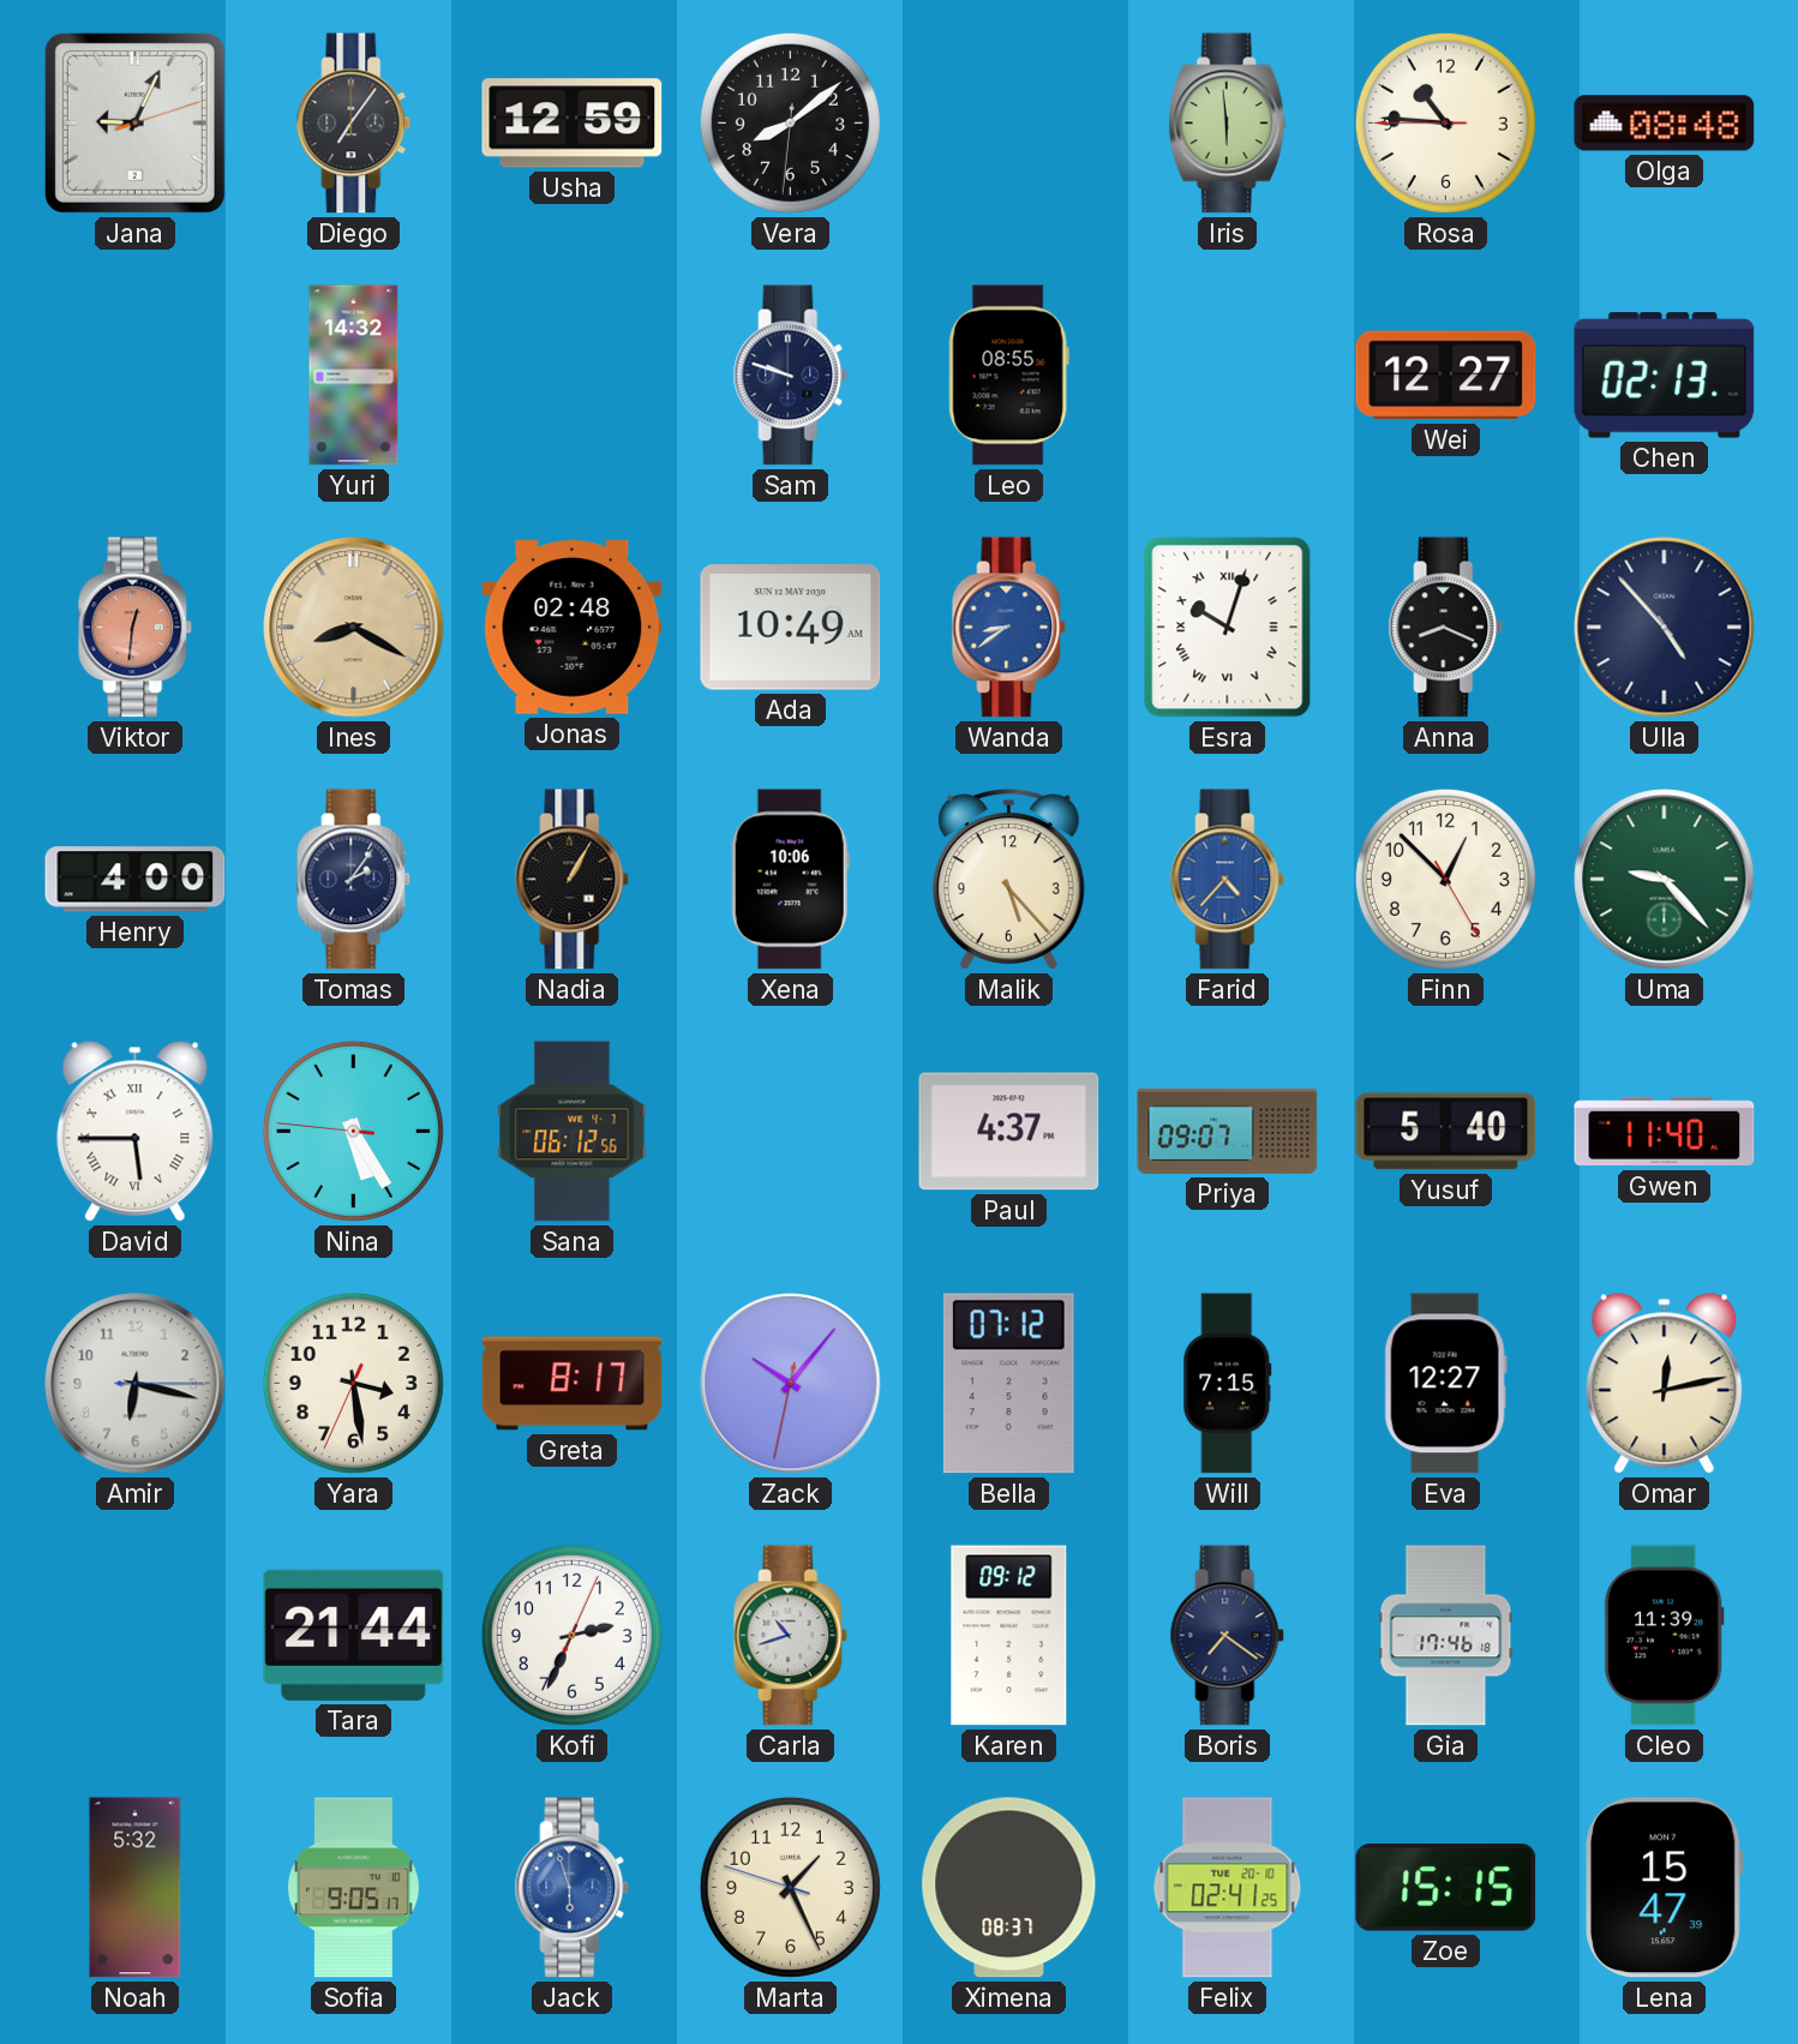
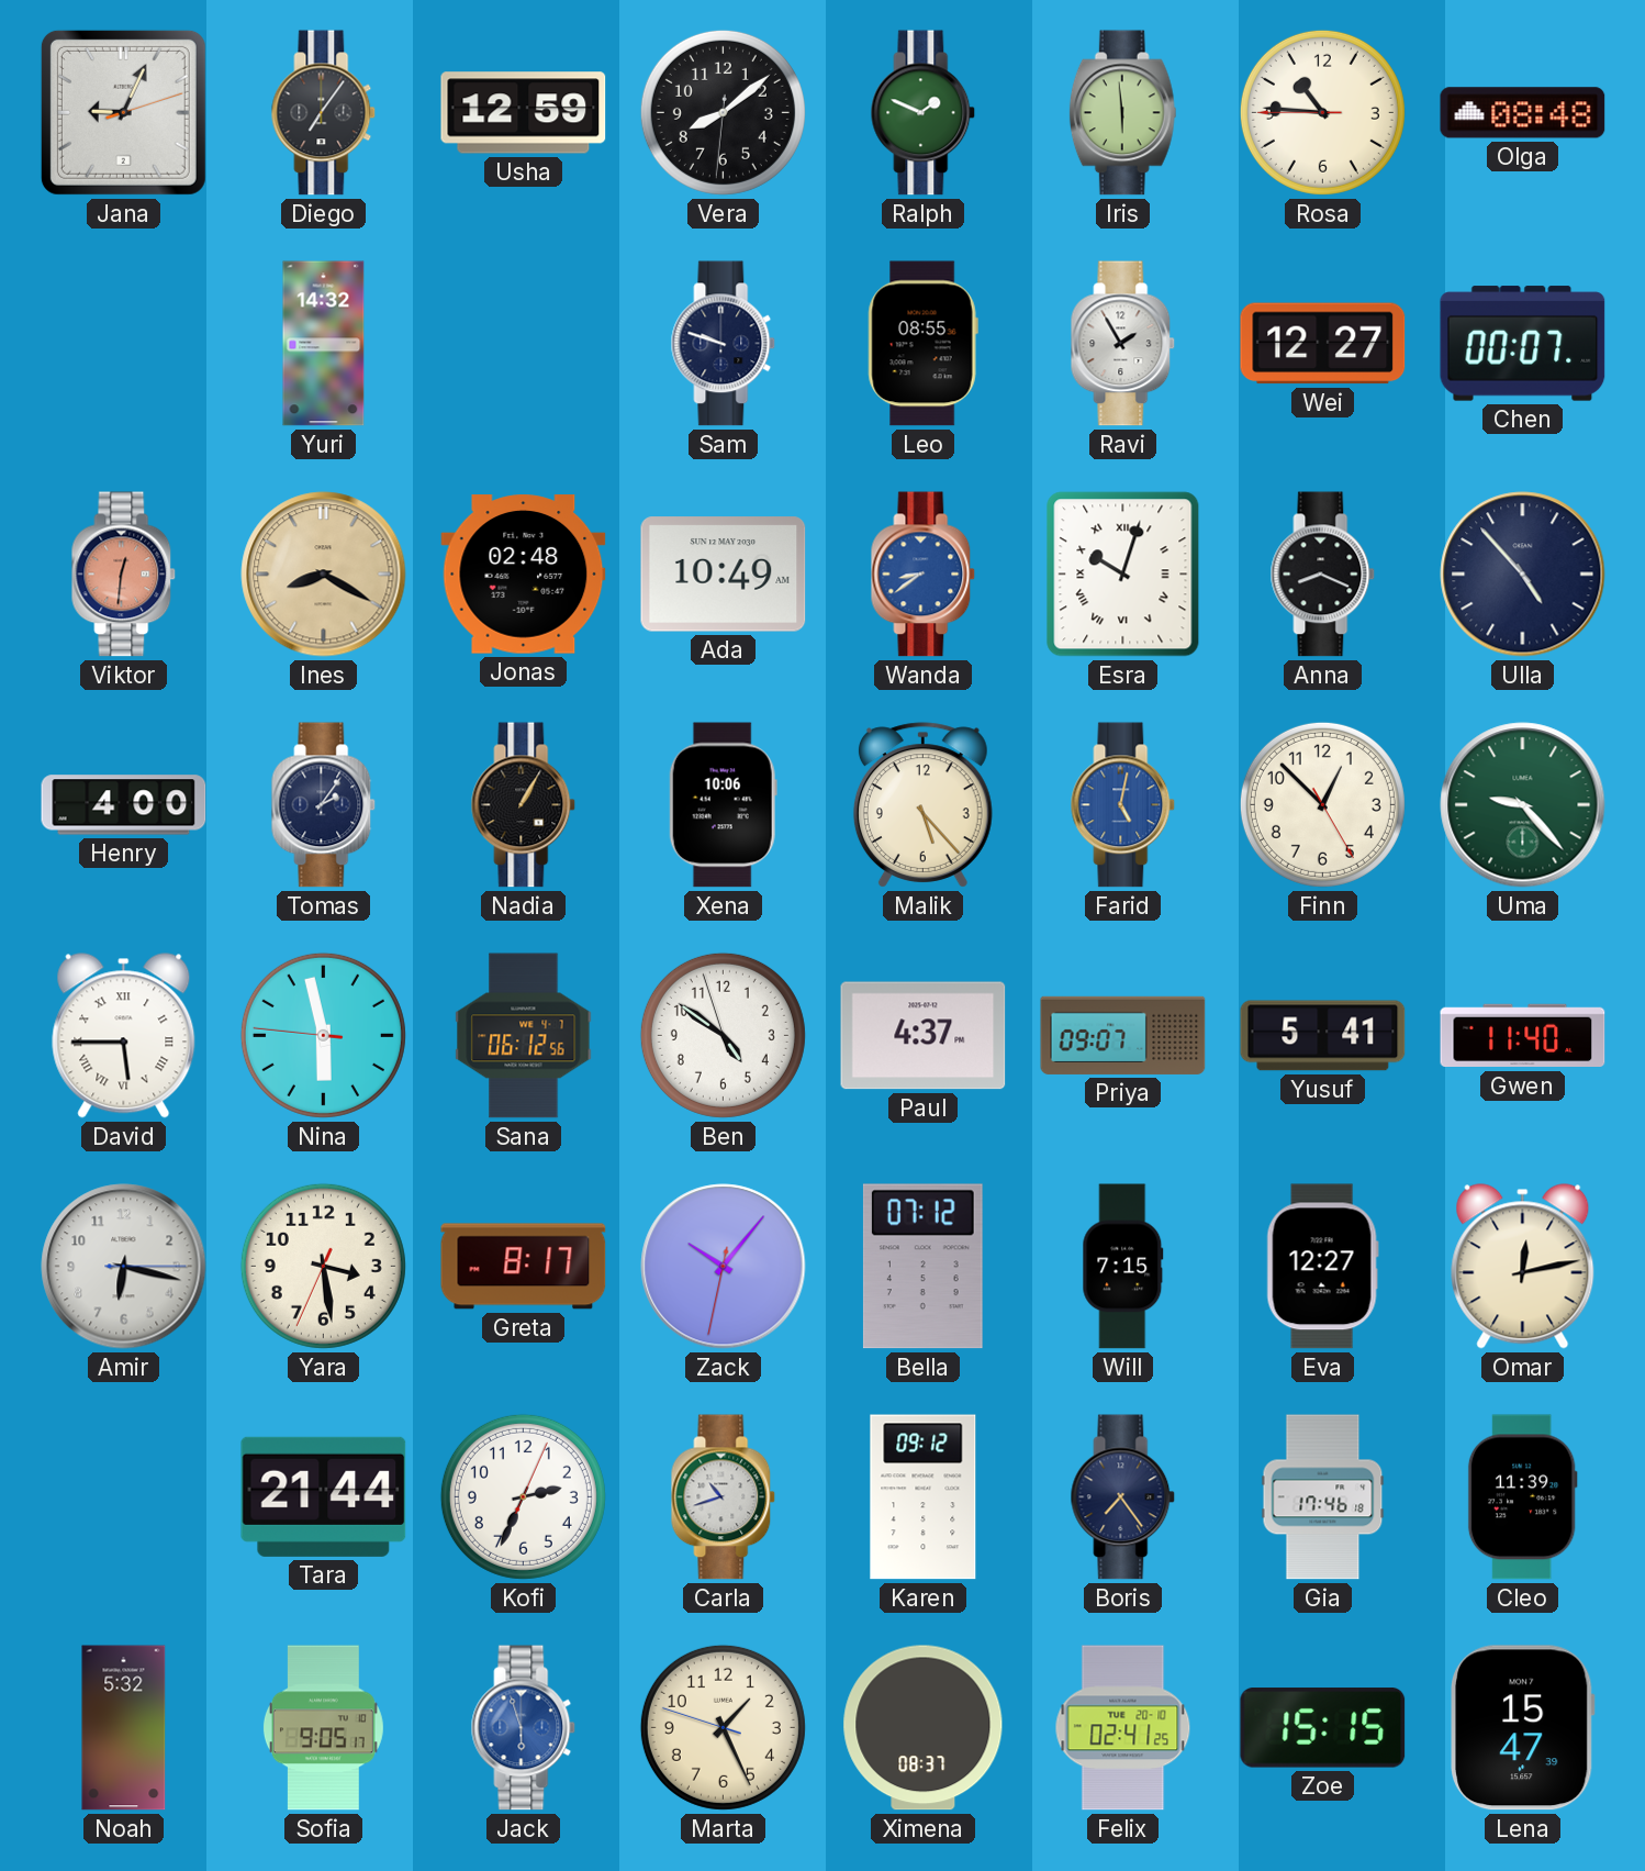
Ralph: none -> 1:49 (924, 113)
Ravi: none -> 1:55 (1123, 344)
Chen: 02:13 -> 00:07 (1523, 344)
Farid: 4:37 -> 5:02 (1123, 805)
Nina: 5:24 -> 5:57 (323, 1035)
Ben: none -> 4:50 (723, 1035)
Yusuf: 5:40 -> 5:41 (1323, 1036)
Boris: 7:21 -> 7:24 (1123, 1497)
